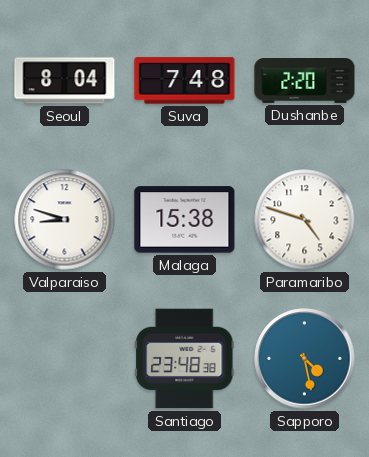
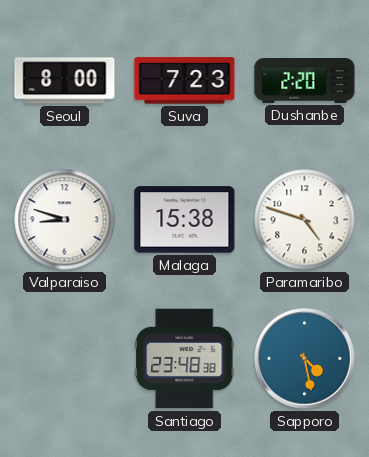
Seoul: 8:04 -> 8:00 (65, 81)
Suva: 7:48 -> 7:23 (185, 81)
